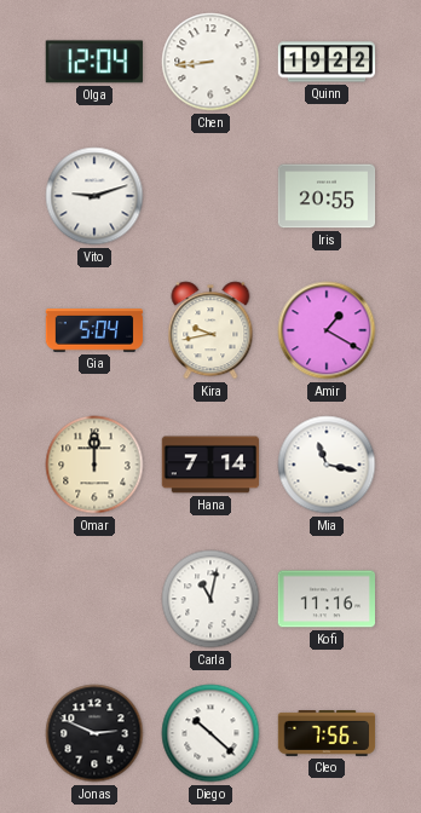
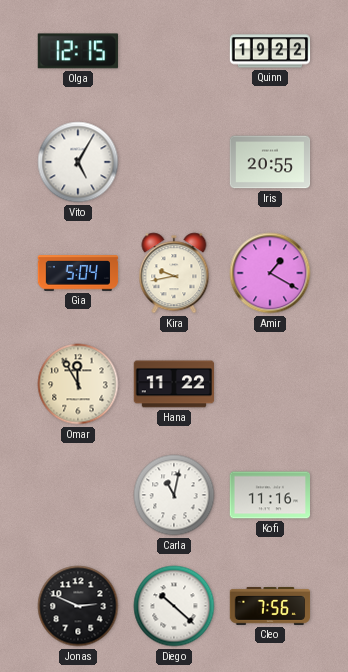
Olga: 12:04 -> 12:15 (78, 51)
Chen: 8:44 -> none (211, 62)
Vito: 9:12 -> 5:05 (78, 162)
Omar: 12:00 -> 11:55 (78, 384)
Hana: 7:14 -> 11:22 (173, 384)
Mia: 11:17 -> none (327, 465)
